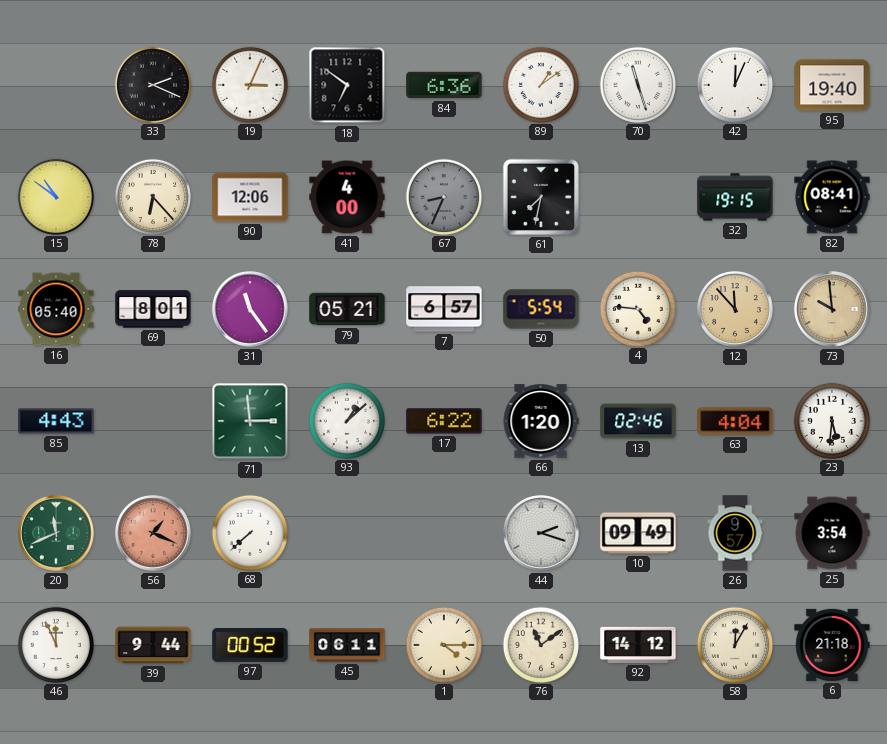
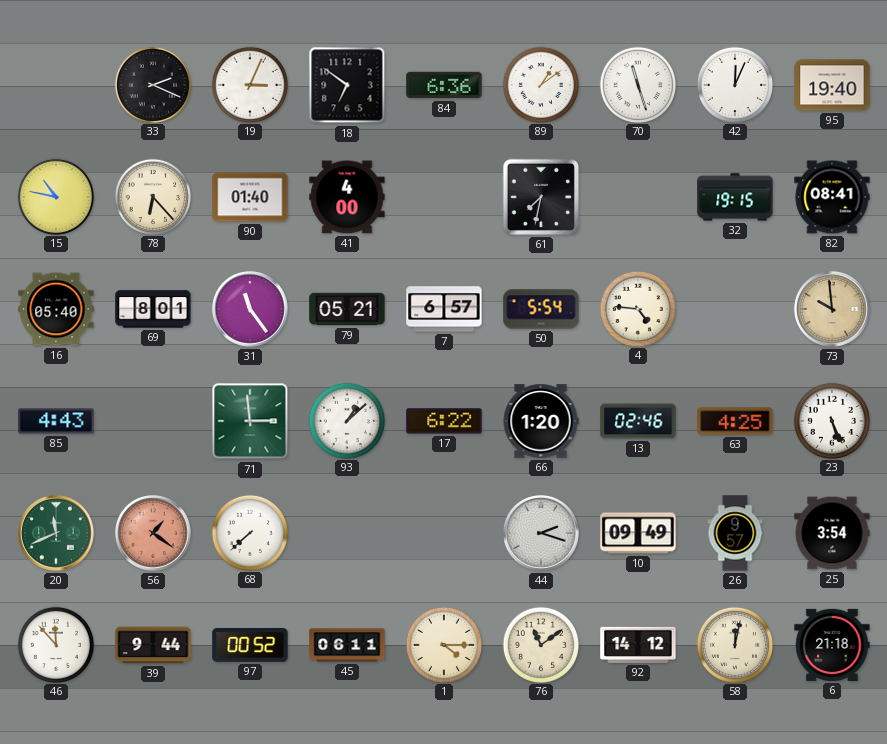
15: 10:51 -> 10:47 (55, 196)
90: 12:06 -> 01:40 (250, 197)
67: 8:34 -> none (443, 196)
12: 11:53 -> none (736, 310)
63: 4:04 -> 4:25 (735, 421)
23: 5:31 -> 5:26 (831, 420)
56: 1:19 -> 1:21 (154, 534)
46: 11:56 -> 11:53 (55, 644)
58: 12:05 -> 12:02 (734, 644)
